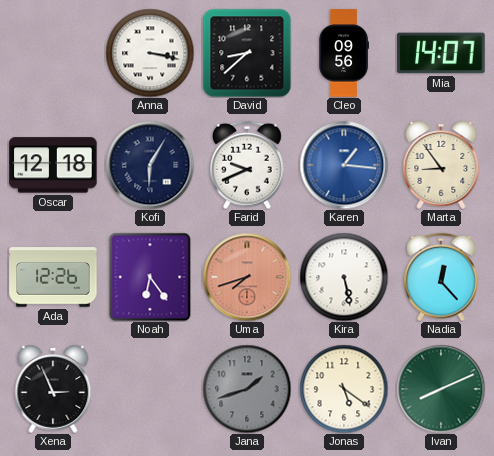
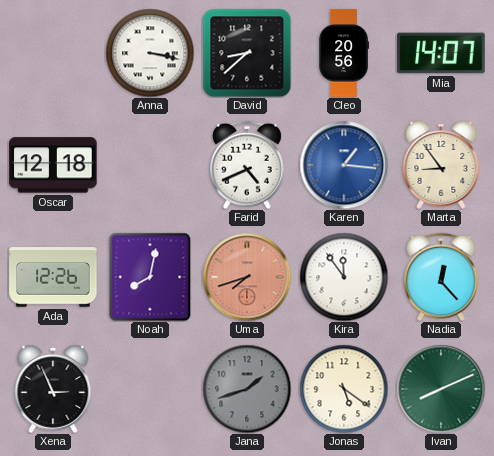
Cleo: 09:56 -> 20:56 (343, 53)
Kofi: 6:05 -> none (150, 165)
Farid: 9:41 -> 4:41 (247, 165)
Noah: 6:24 -> 8:02 (150, 277)
Kira: 5:28 -> 11:54 (344, 277)
